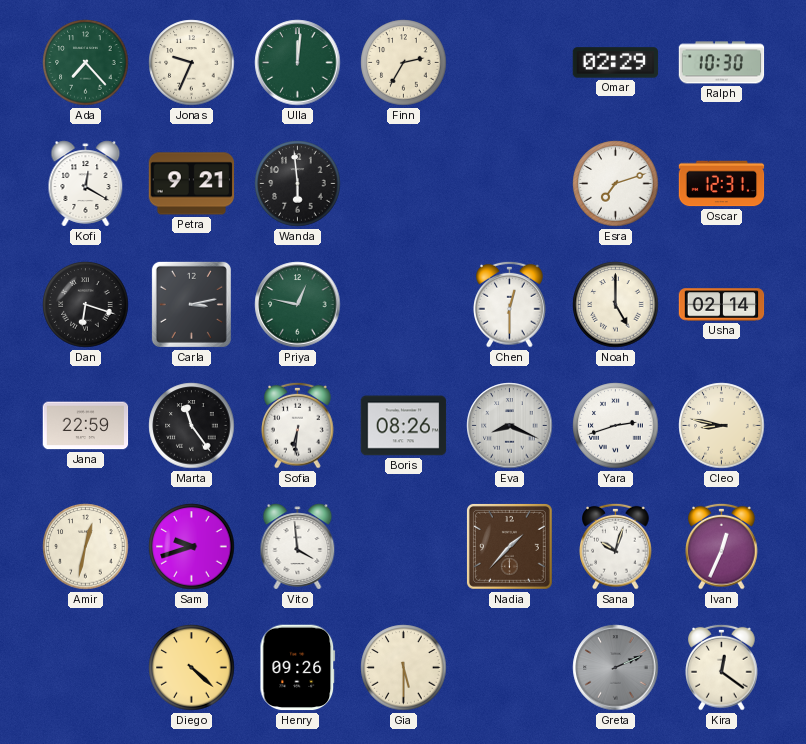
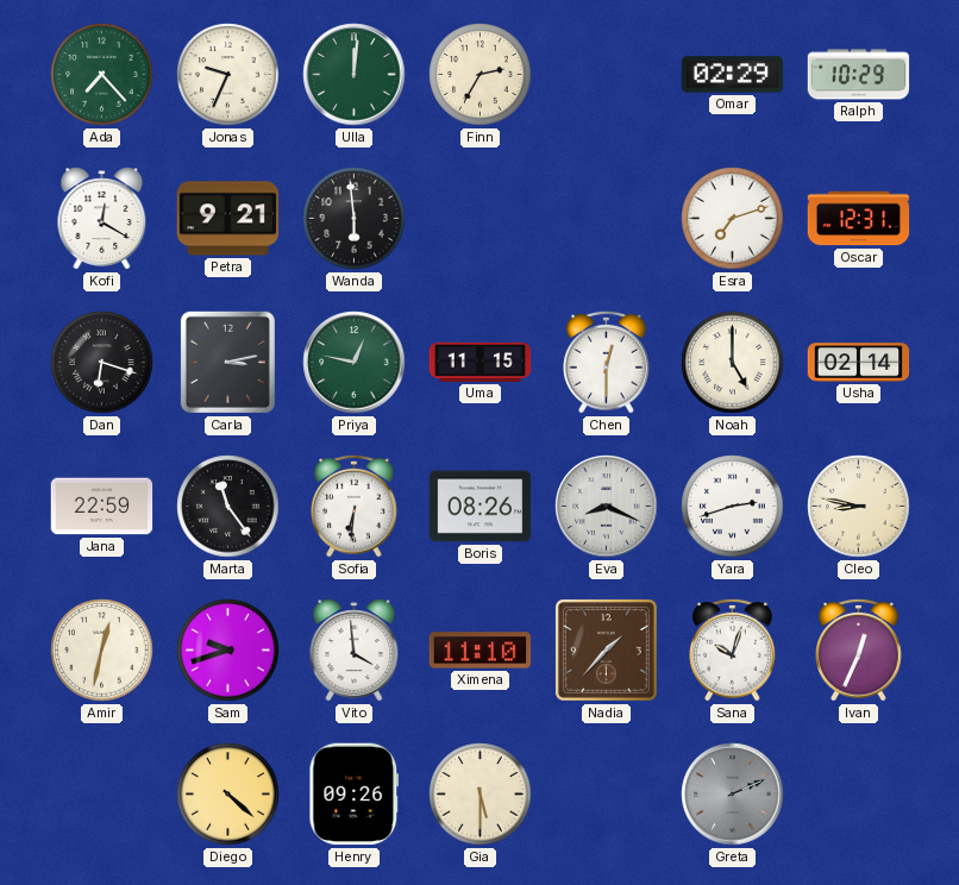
Ralph: 10:30 -> 10:29 (859, 75)
Uma: none -> 11:15 (481, 362)
Ximena: none -> 11:10 (481, 651)
Kira: 12:21 -> none (722, 667)
